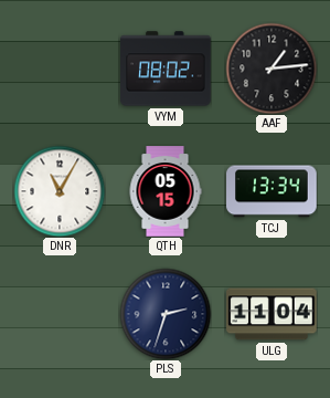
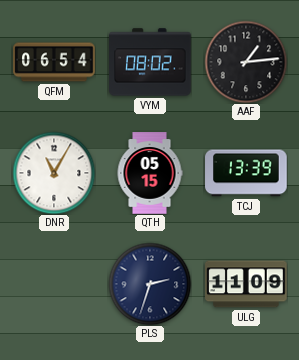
QFM: none -> 06:54 (54, 62)
TCJ: 13:34 -> 13:39 (246, 173)
ULG: 11:04 -> 11:09 (246, 284)
